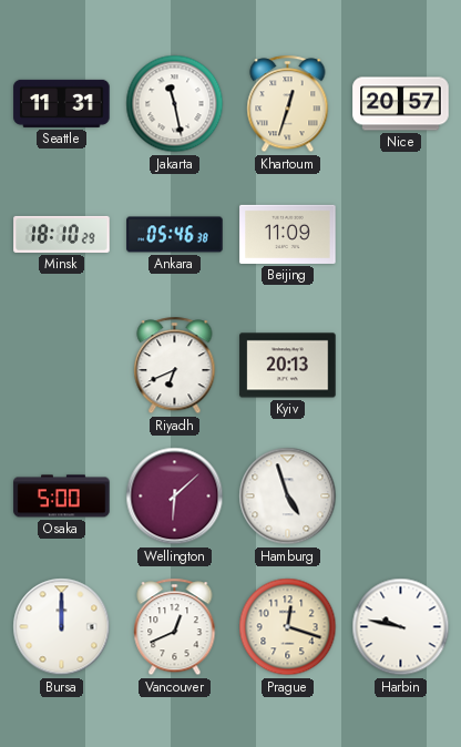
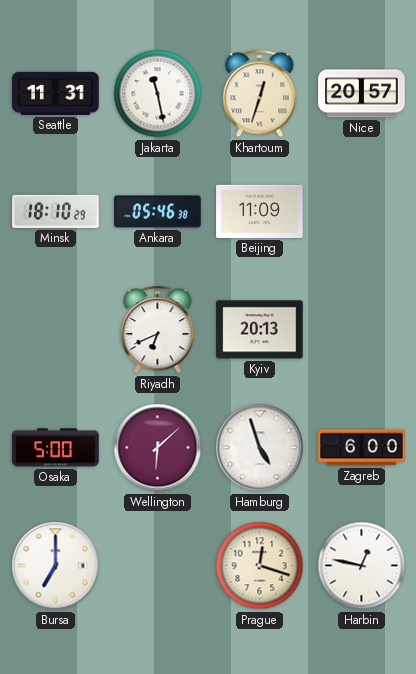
Zagreb: none -> 6:00 (362, 448)
Bursa: 12:00 -> 7:00 (56, 566)
Vancouver: 12:41 -> none (175, 627)
Harbin: 9:47 -> 12:47 (362, 566)
